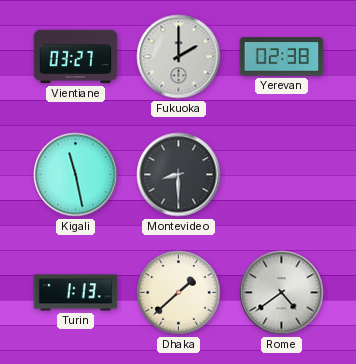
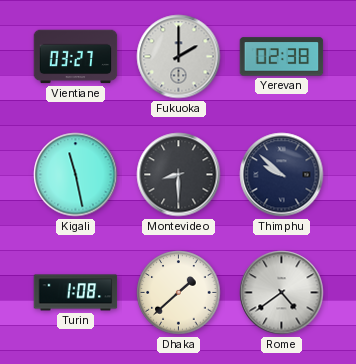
Thimphu: none -> 9:52 (282, 175)
Turin: 1:13 -> 1:08 (76, 293)
